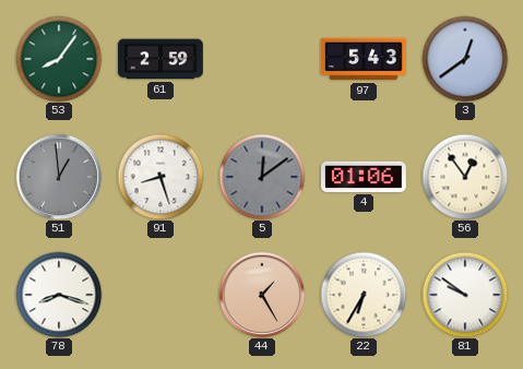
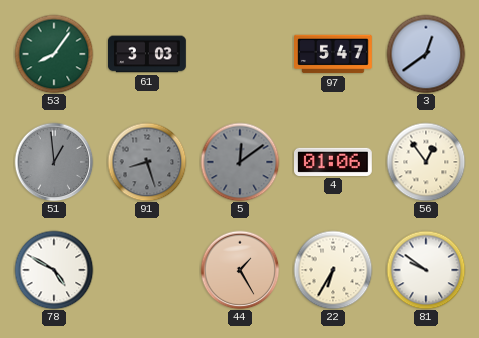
61: 2:59 -> 3:03 (148, 54)
97: 5:43 -> 5:47 (334, 54)
91 dial: white -> grey (147, 162)
78: 8:18 -> 4:50 (54, 270)
